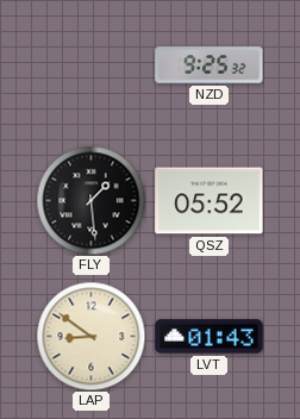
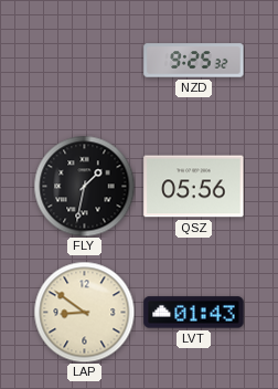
FLY: 1:29 -> 1:32 (84, 186)
QSZ: 05:52 -> 05:56 (194, 187)
